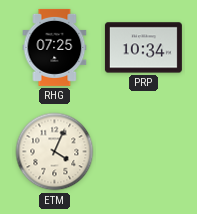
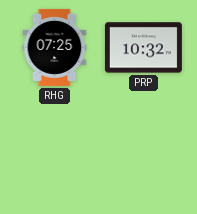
PRP: 10:34 -> 10:32 (143, 48)
ETM: 4:04 -> none (55, 152)
